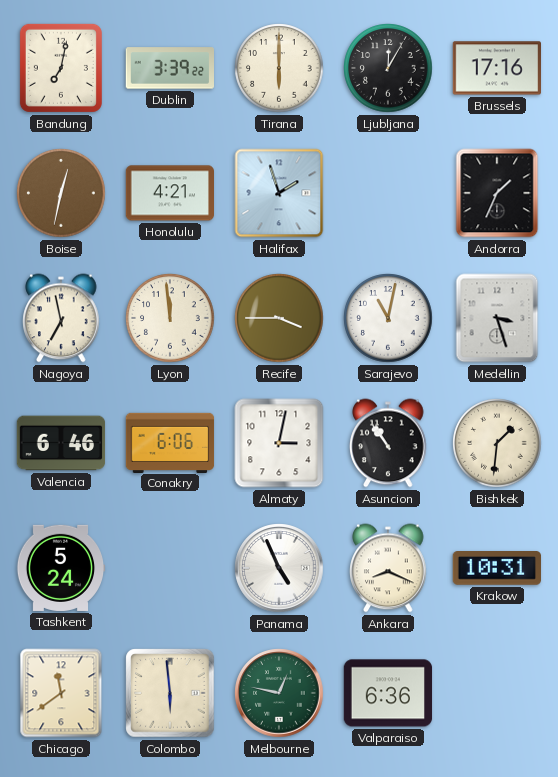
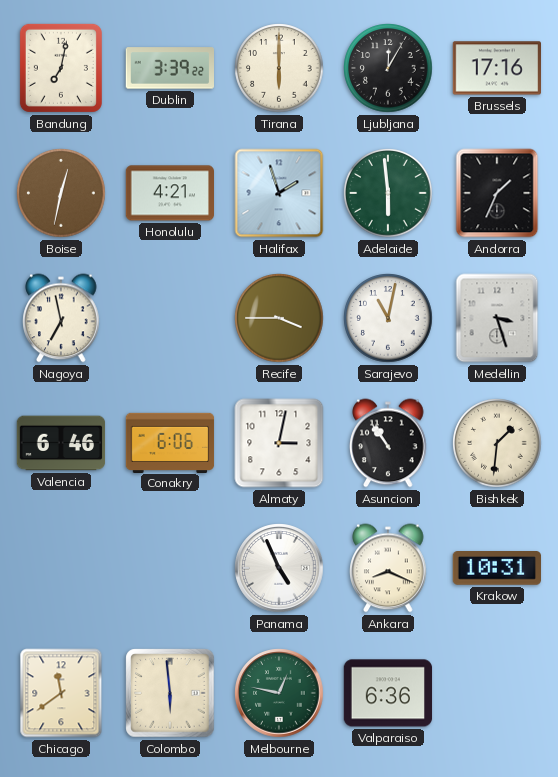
Adelaide: none -> 5:59 (388, 193)
Lyon: 11:59 -> none (170, 318)
Tashkent: 5:24 -> none (61, 568)
